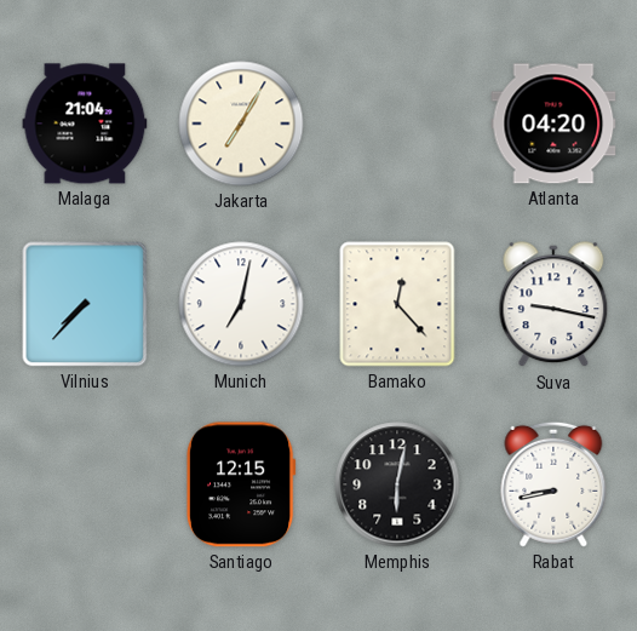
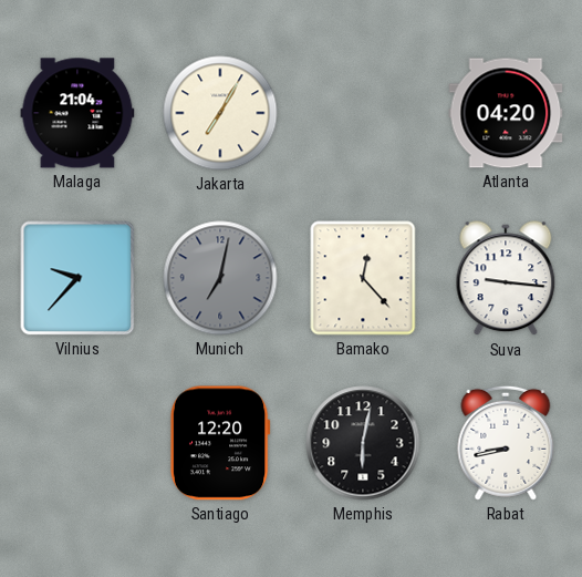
Vilnius: 7:37 -> 9:37 (77, 278)
Munich dial: white -> grey (220, 278)
Suva: 9:17 -> 9:16 (506, 279)
Santiago: 12:15 -> 12:20 (220, 443)
